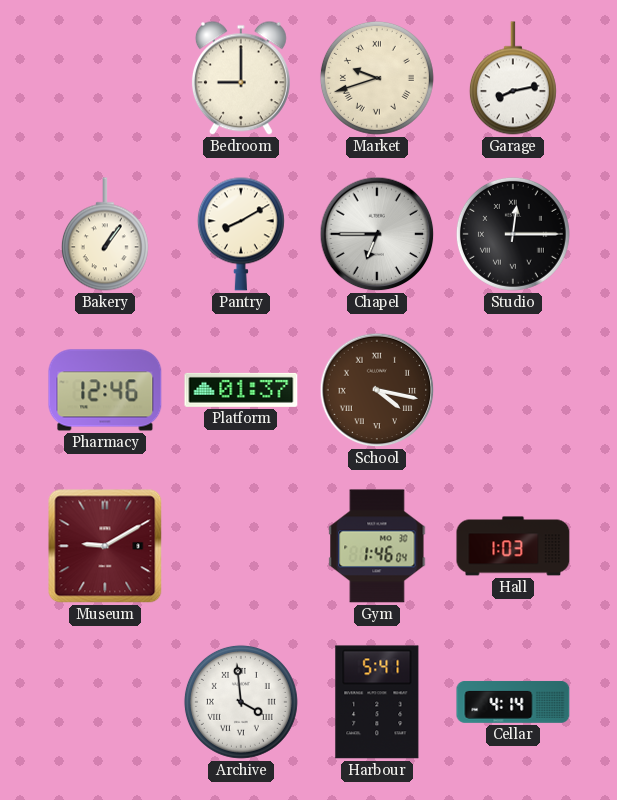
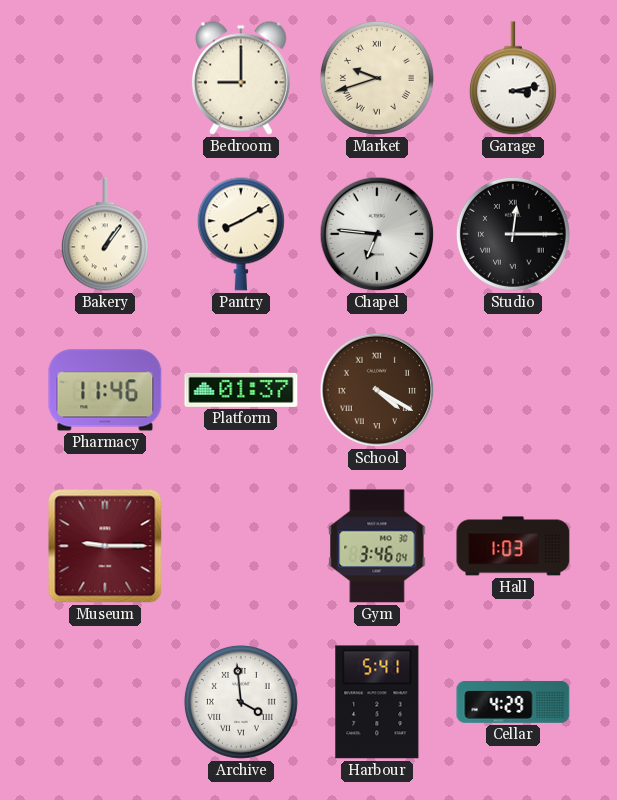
Garage: 8:13 -> 3:13 (513, 78)
Chapel: 6:45 -> 6:46 (377, 234)
Pharmacy: 12:46 -> 11:46 (105, 390)
School: 4:17 -> 4:20 (377, 390)
Museum: 9:10 -> 9:15 (105, 546)
Gym: 1:46 -> 3:46 (377, 546)
Cellar: 4:14 -> 4:29 (513, 702)
